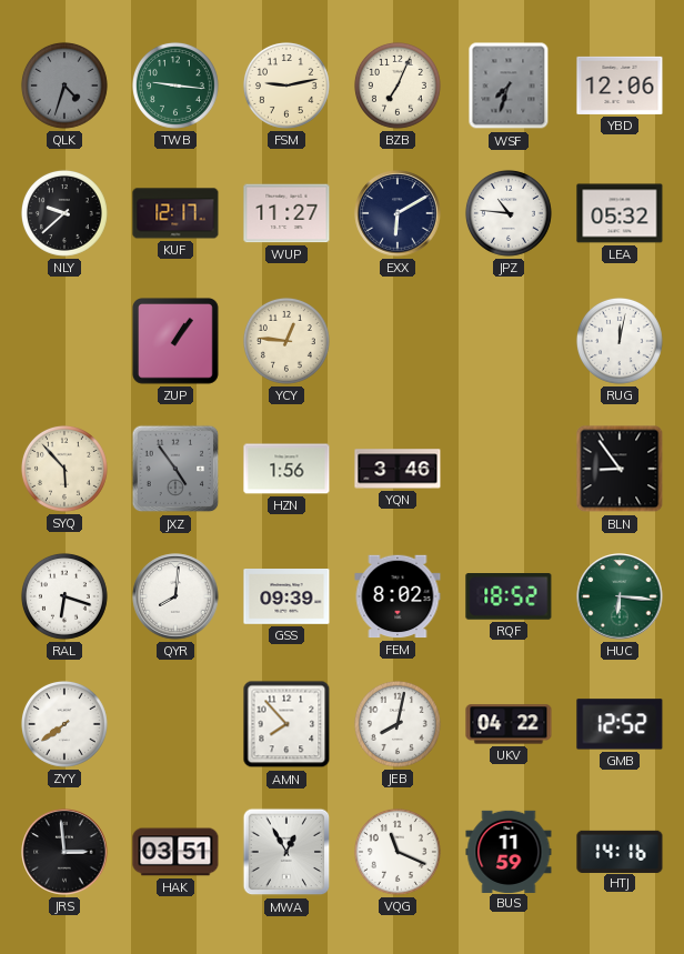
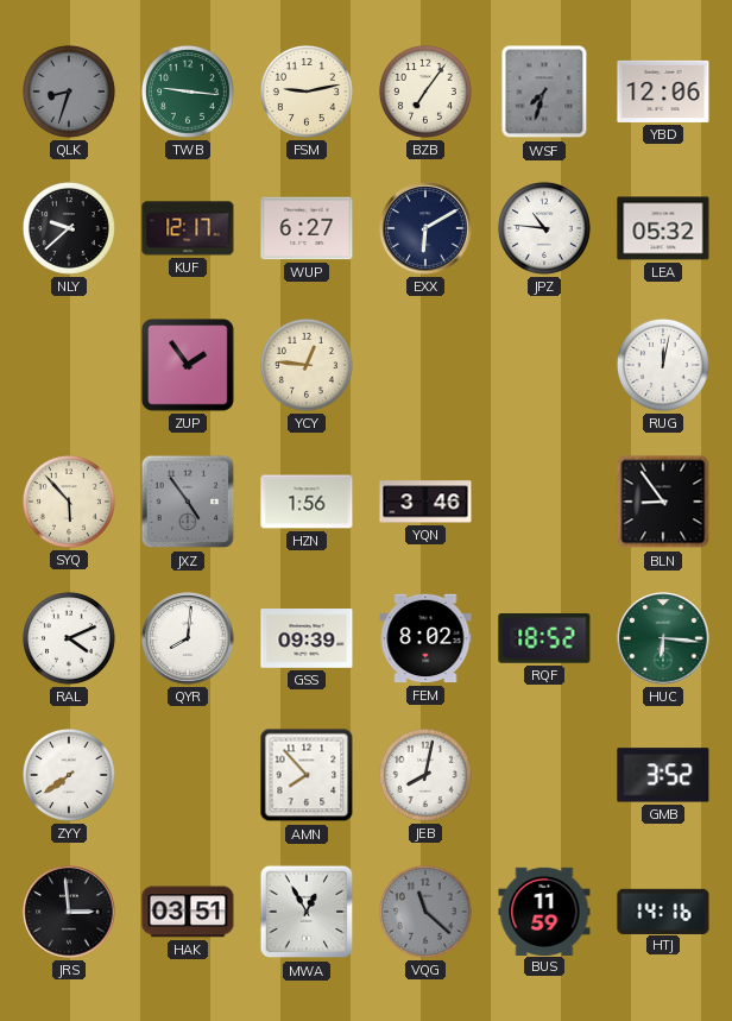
QLK: 4:33 -> 8:33 (69, 92)
BZB: 7:04 -> 7:06 (425, 92)
WUP: 11:27 -> 6:27 (307, 228)
ZUP: 1:06 -> 1:54 (189, 366)
RAL: 6:18 -> 4:11 (69, 638)
UKV: 04:22 -> none (509, 724)
GMB: 12:52 -> 3:52 (663, 775)
VQG: 11:19 -> 11:22 (425, 912)
VQG dial: white -> grey (425, 912)
